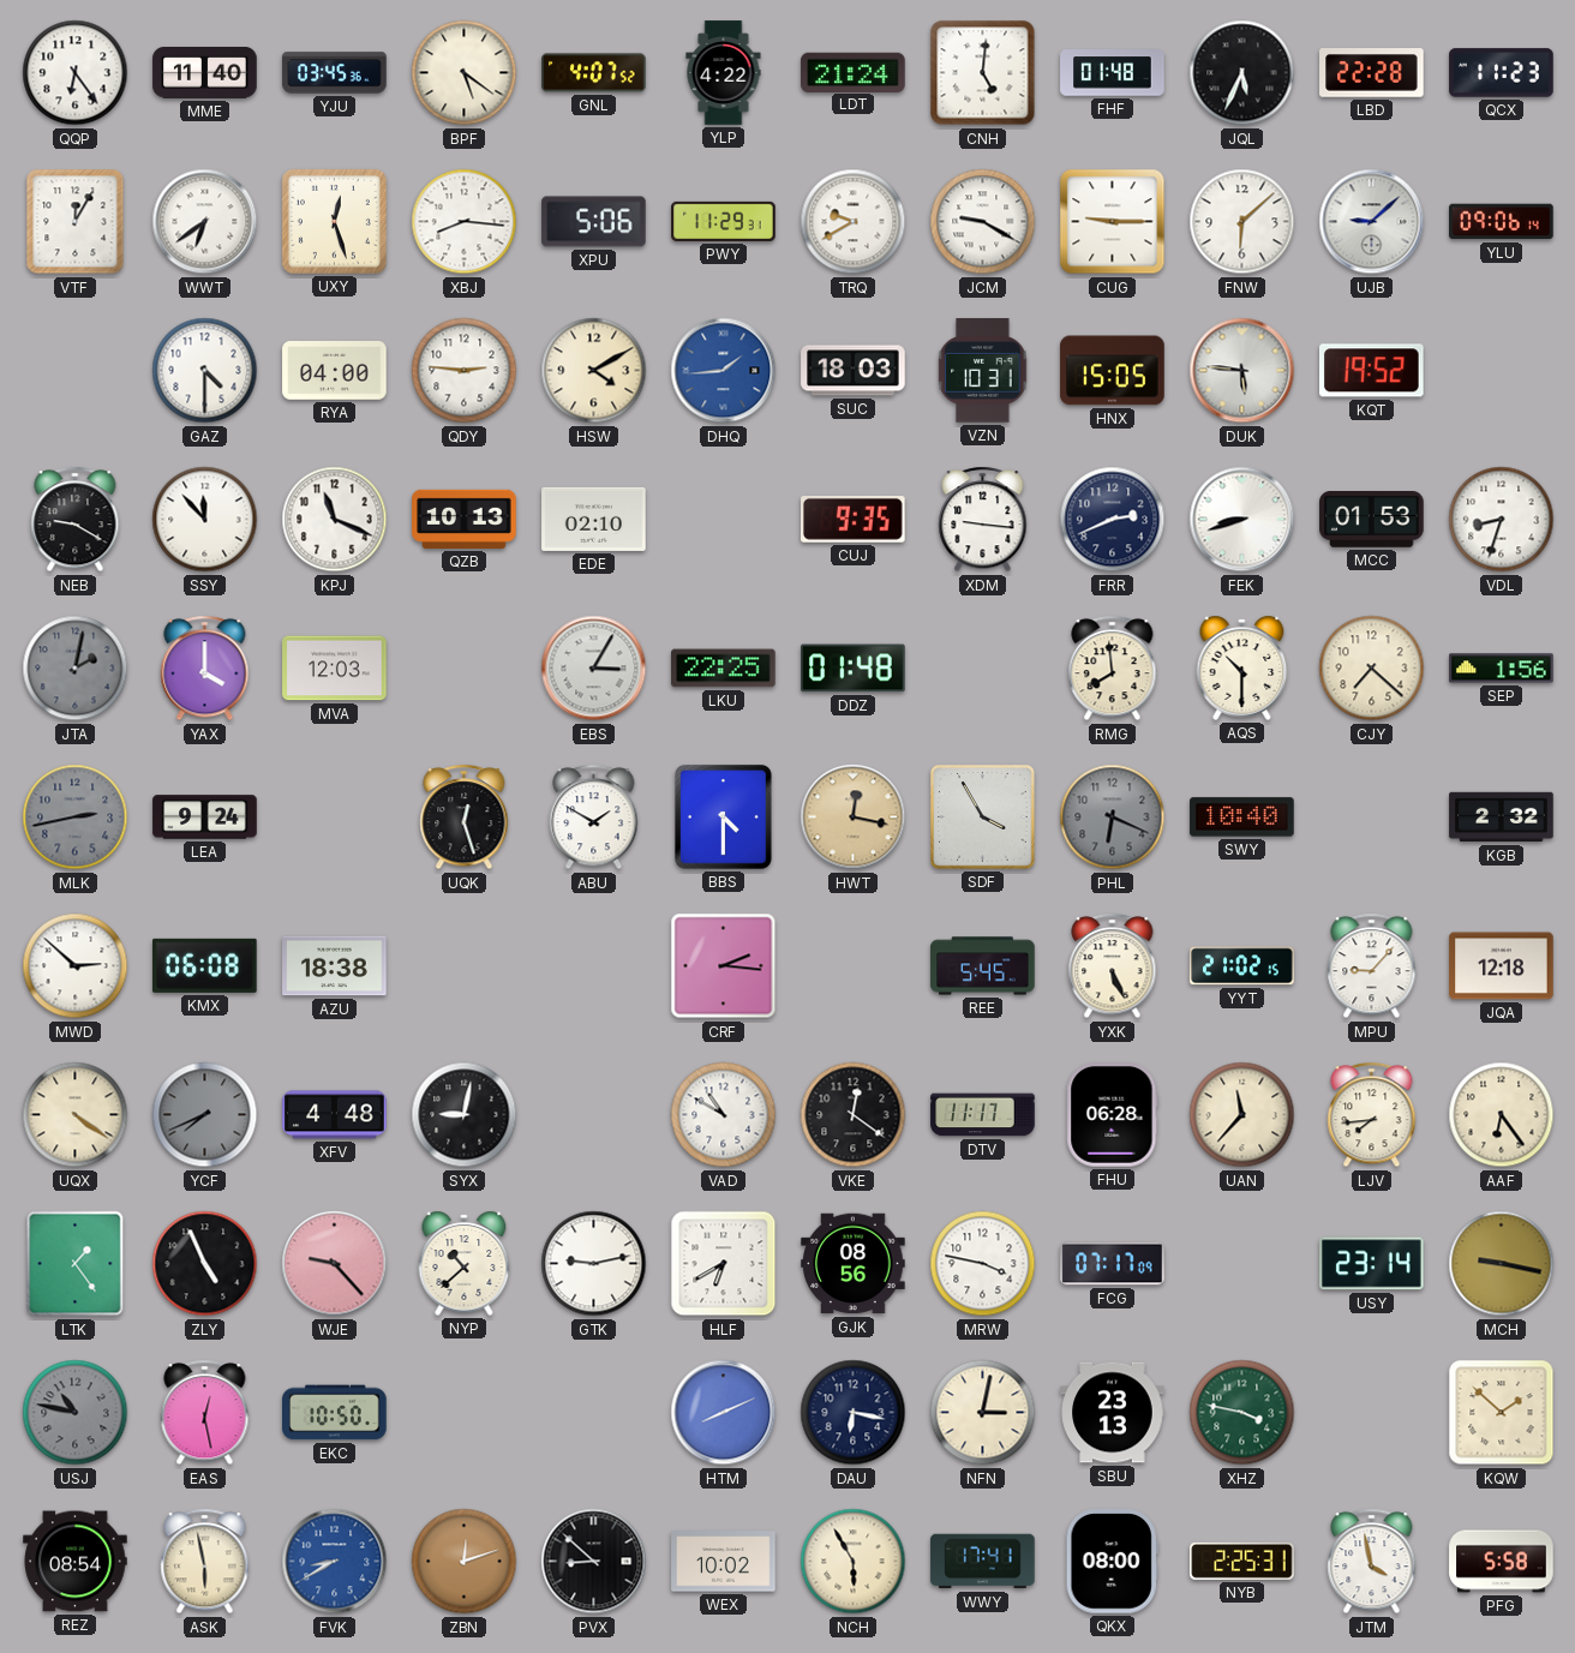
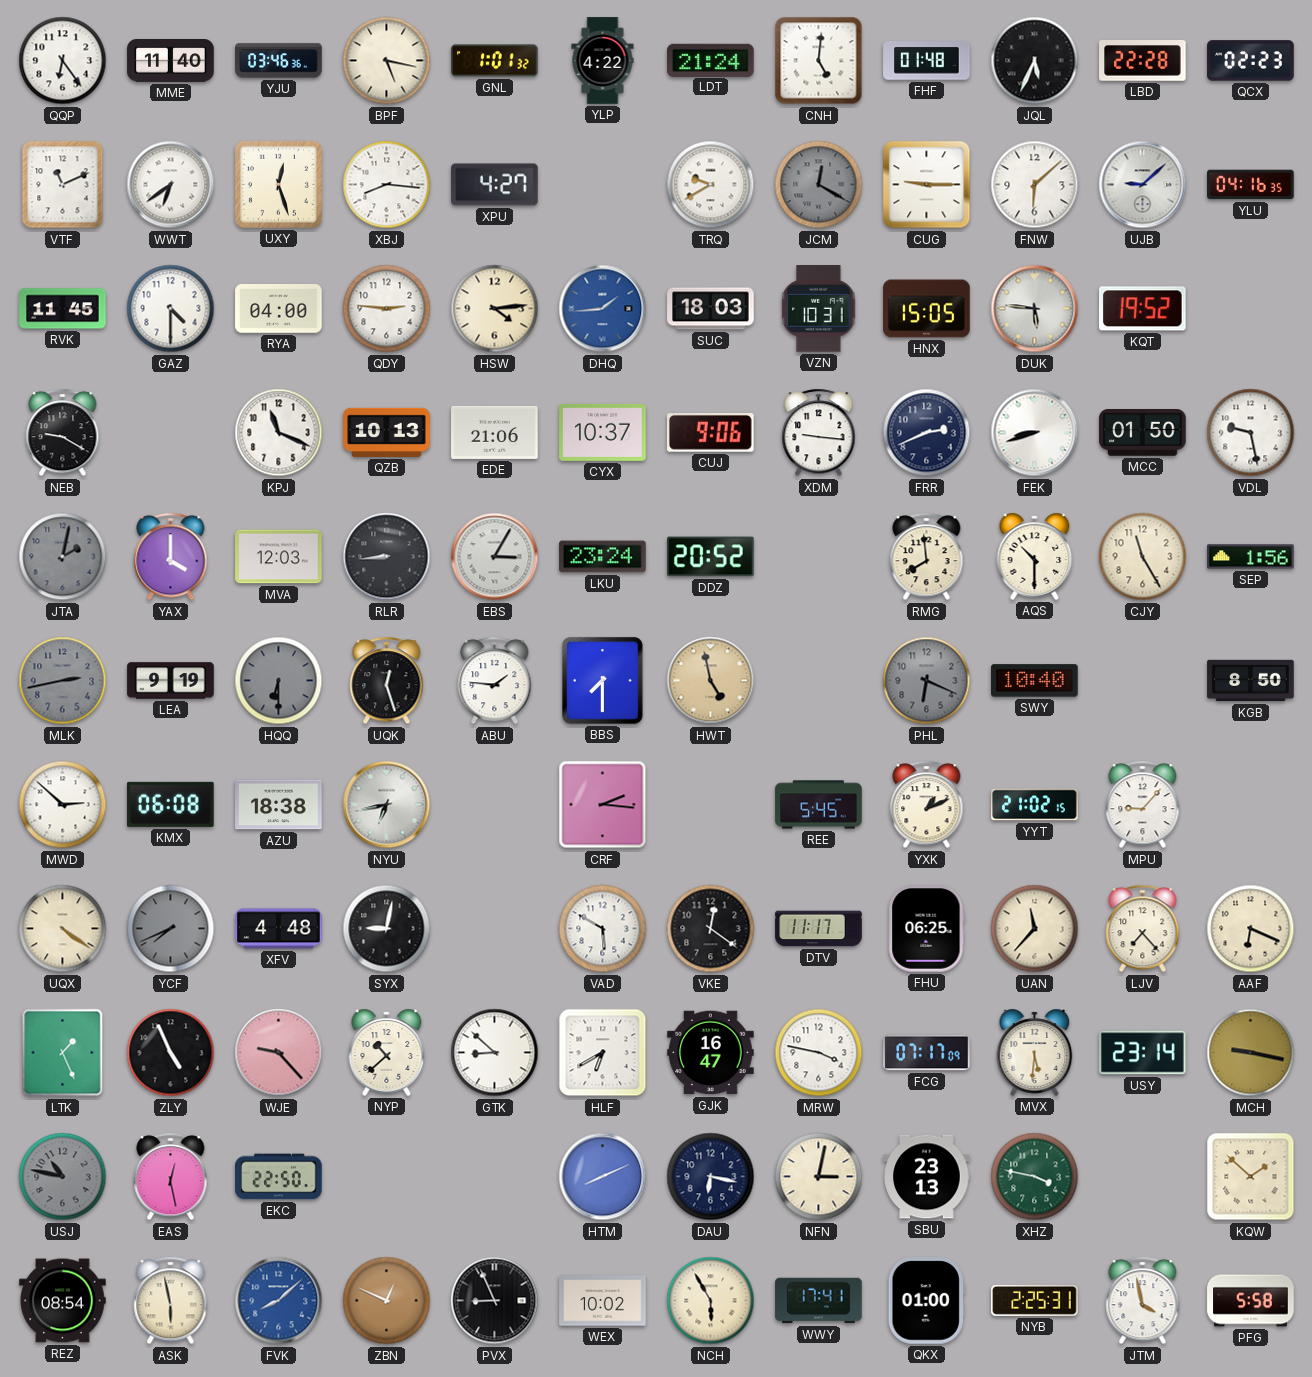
YJU: 03:45 -> 03:46 (279, 61)
BPF: 5:21 -> 5:17 (387, 61)
GNL: 4:07 -> 1:01 (495, 61)
QCX: 11:23 -> 02:23 (1251, 61)
VTF: 12:05 -> 11:11 (63, 185)
XPU: 5:06 -> 4:27 (495, 185)
PWY: 11:29 -> none (724, 221)
JCM: 9:20 -> 12:20 (819, 185)
JCM dial: white -> grey (819, 185)
YLU: 09:06 -> 04:16 (1251, 185)
RVK: none -> 11:45 (63, 309)
HSW: 4:10 -> 4:14 (495, 309)
SSY: 11:53 -> none (205, 520)
EDE: 02:10 -> 21:06 (495, 432)
CYX: none -> 10:37 (603, 432)
CUJ: 9:35 -> 9:06 (711, 433)
MCC: 01:53 -> 01:50 (1143, 433)
VDL: 8:33 -> 9:28 (1251, 433)
RLR: none -> 8:44 (387, 557)
LKU: 22:25 -> 23:24 (603, 557)
DDZ: 01:48 -> 20:52 (711, 557)
CJY: 7:22 -> 11:25 (1143, 557)
LEA: 9:24 -> 9:19 (171, 681)
HQQ: none -> 6:30 (279, 681)
ABU: 1:50 -> 1:46 (495, 681)
BBS: 4:30 -> 7:30 (602, 681)
HWT: 12:17 -> 4:58 (711, 681)
SDF: 3:55 -> none (983, 817)
KGB: 2:32 -> 8:50 (1251, 681)
NYU: none -> 6:43 (387, 805)
YXK: 5:26 -> 1:11 (927, 805)
JQA: 12:18 -> none (1502, 966)
VAD: 10:50 -> 5:50 (603, 929)
FHU: 06:28 -> 06:25 (927, 929)
LJV: 7:44 -> 7:23 (1143, 929)
AAF: 6:24 -> 6:19 (1251, 929)
LTK: 1:24 -> 1:26 (63, 1053)
GTK: 9:13 -> 8:52 (495, 1053)
GJK: 08:56 -> 16:47 (711, 1053)
MVX: none -> 5:31 (1035, 1052)
EKC: 10:50 -> 22:50 (279, 1177)
FVK: 8:40 -> 8:08 (279, 1301)
ZBN: 12:12 -> 12:49 (387, 1301)
PVX: 8:52 -> 8:56 (495, 1301)
QKX: 08:00 -> 01:00 (926, 1301)
